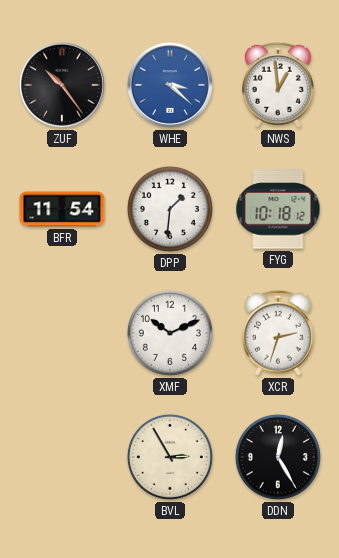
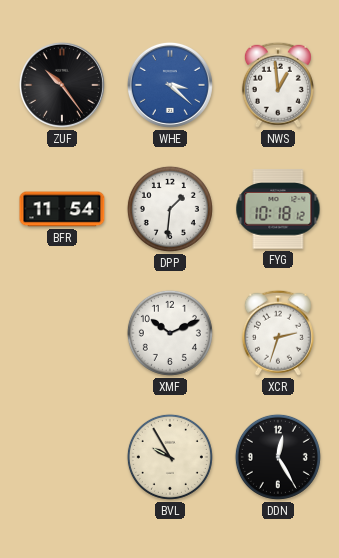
BVL: 2:55 -> 9:55 (170, 457)
